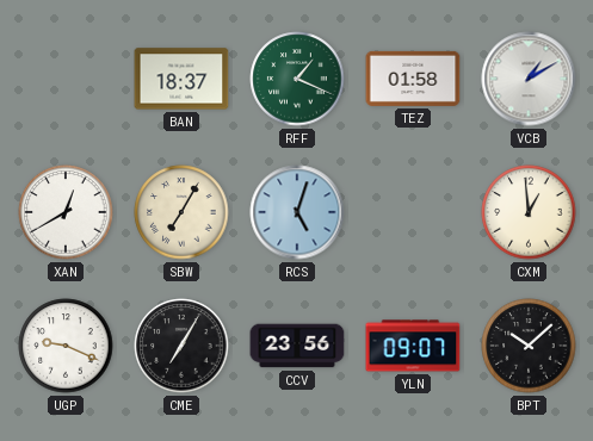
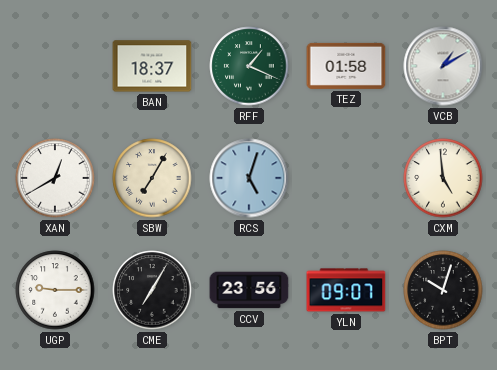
CXM: 12:59 -> 4:59 (443, 178)
UGP: 9:19 -> 9:15 (55, 290)
BPT: 10:08 -> 10:03 (443, 290)
